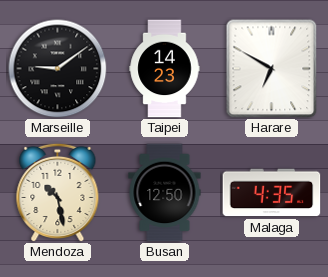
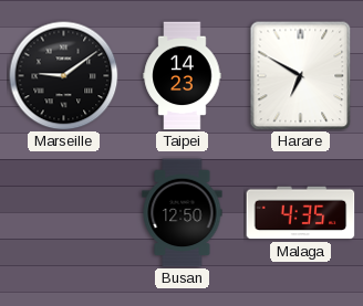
Mendoza: 10:28 -> none (58, 192)
